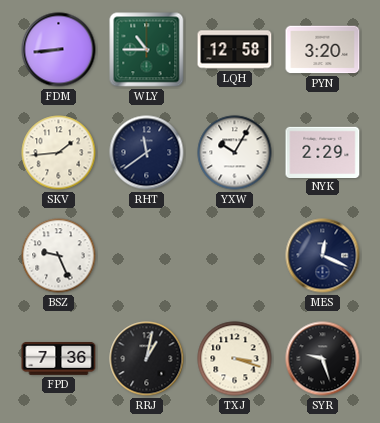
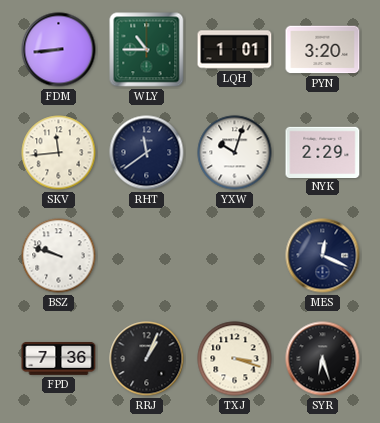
LQH: 12:58 -> 1:01 (235, 50)
SKV: 1:44 -> 11:44 (59, 153)
YXW: 10:05 -> 10:03 (235, 153)
BSZ: 9:26 -> 9:48 (59, 256)
RRJ: 1:02 -> 1:04 (147, 359)
SYR: 9:27 -> 6:27 (323, 359)
